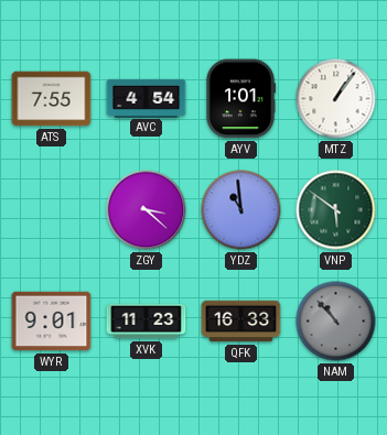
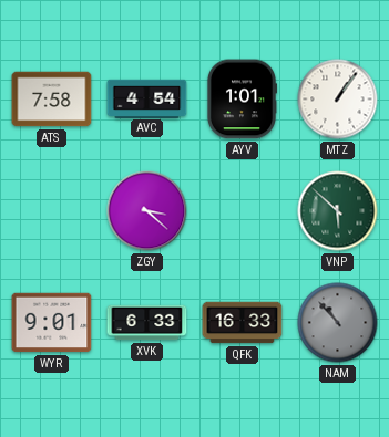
ATS: 7:55 -> 7:58 (52, 100)
YDZ: 10:59 -> none (241, 210)
VNP: 5:51 -> 5:52 (338, 211)
XVK: 11:23 -> 6:33 (147, 323)
